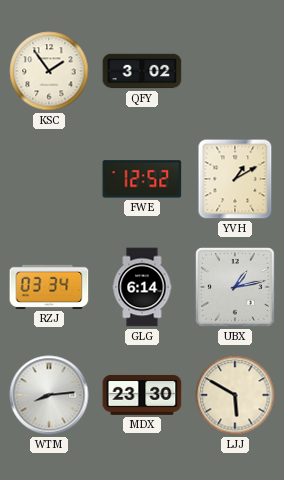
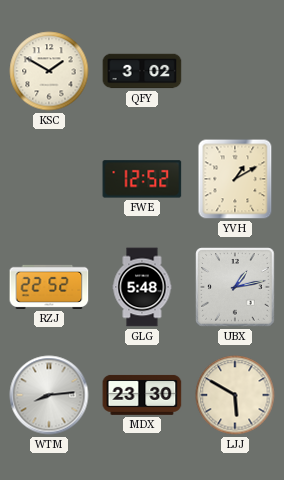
KSC: 1:54 -> 1:50 (49, 71)
RZJ: 03:34 -> 22:52 (49, 287)
GLG: 6:14 -> 5:48 (142, 287)
